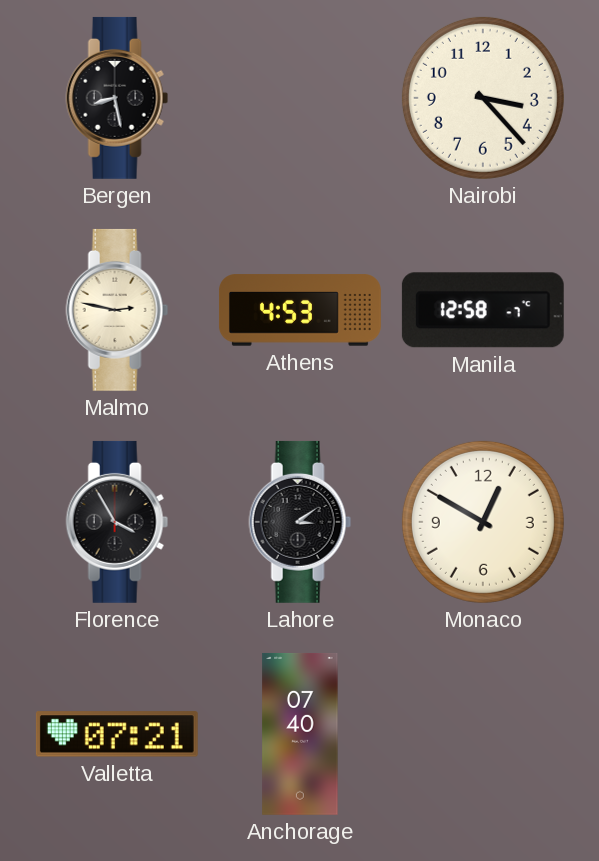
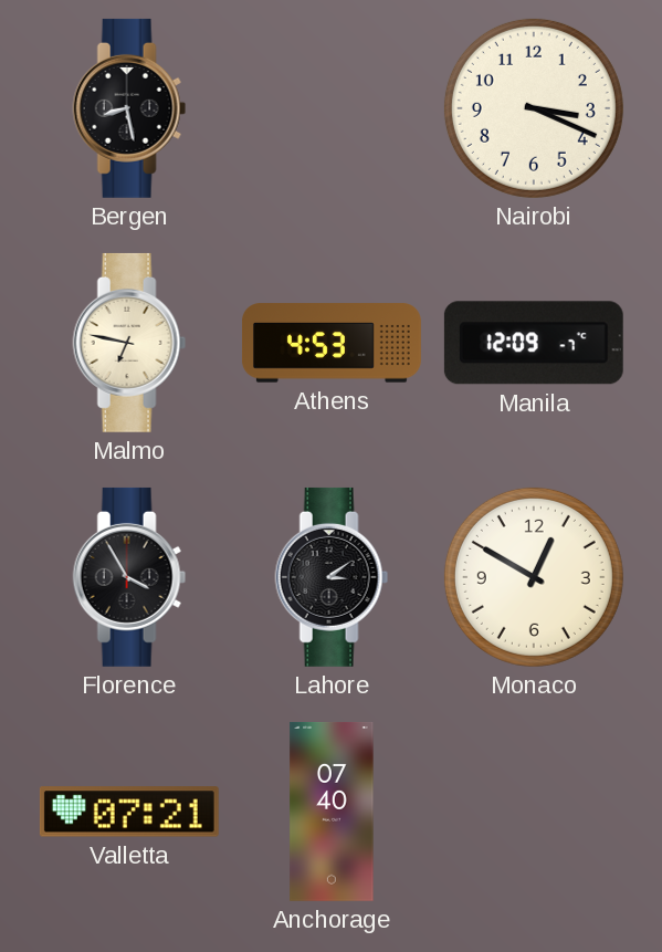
Nairobi: 3:23 -> 3:19 (534, 108)
Malmo: 2:47 -> 6:47 (129, 343)
Manila: 12:58 -> 12:09 (534, 343)
